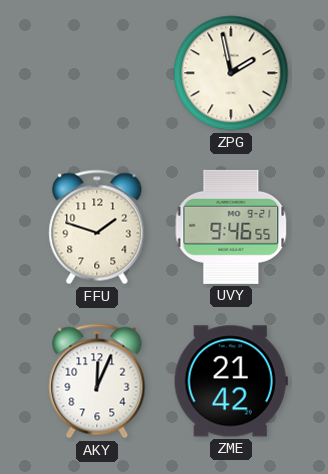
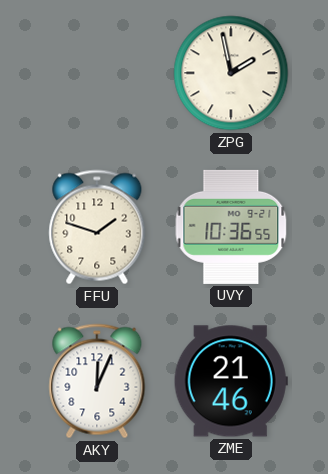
UVY: 9:46 -> 10:36 (231, 227)
ZME: 21:42 -> 21:46 (231, 381)
